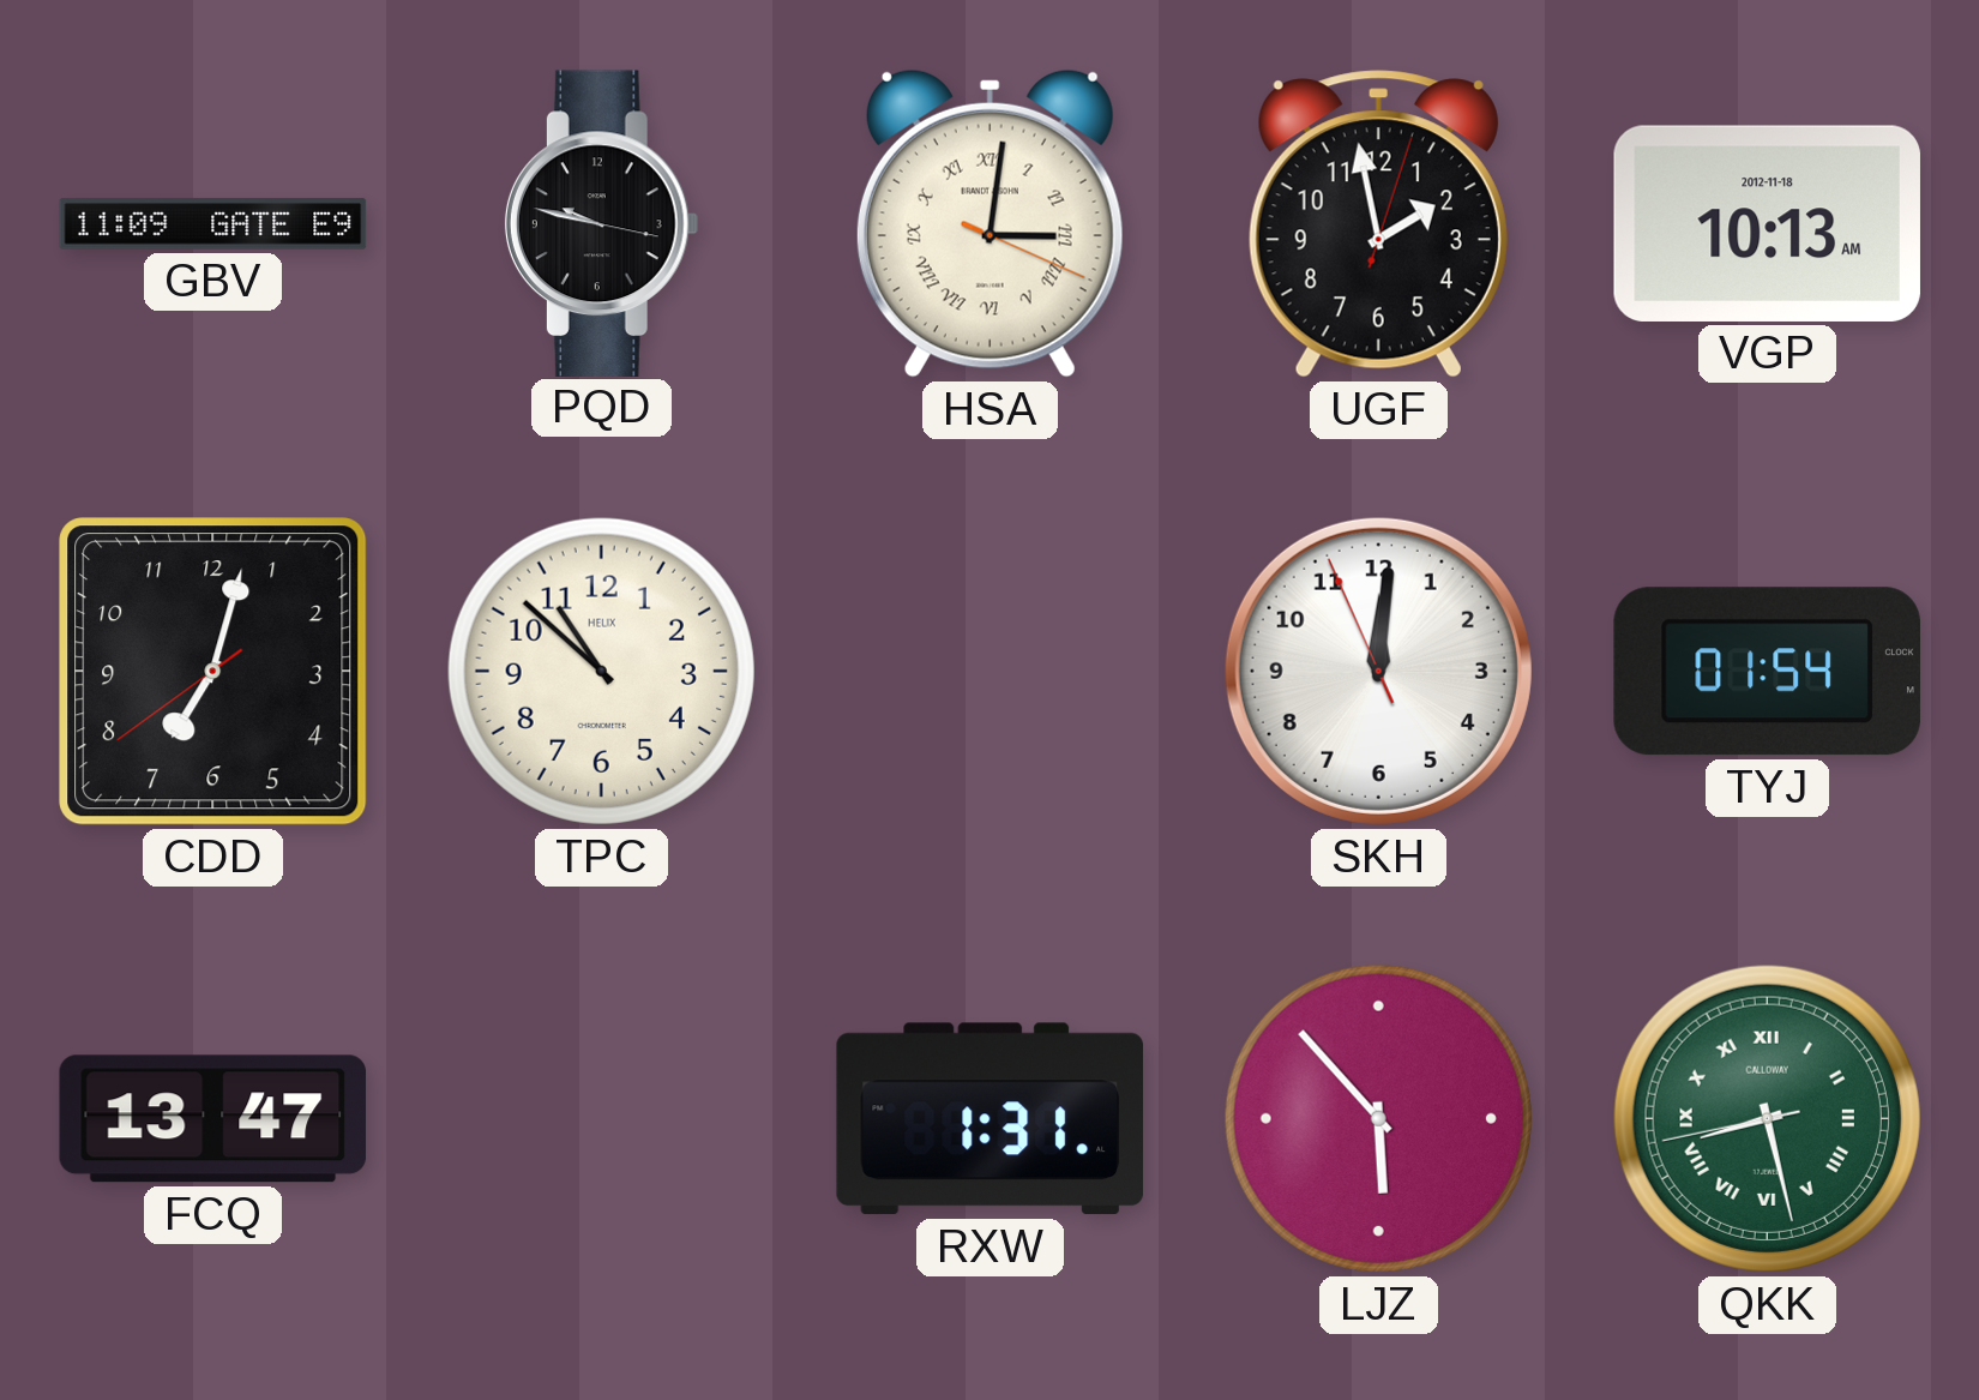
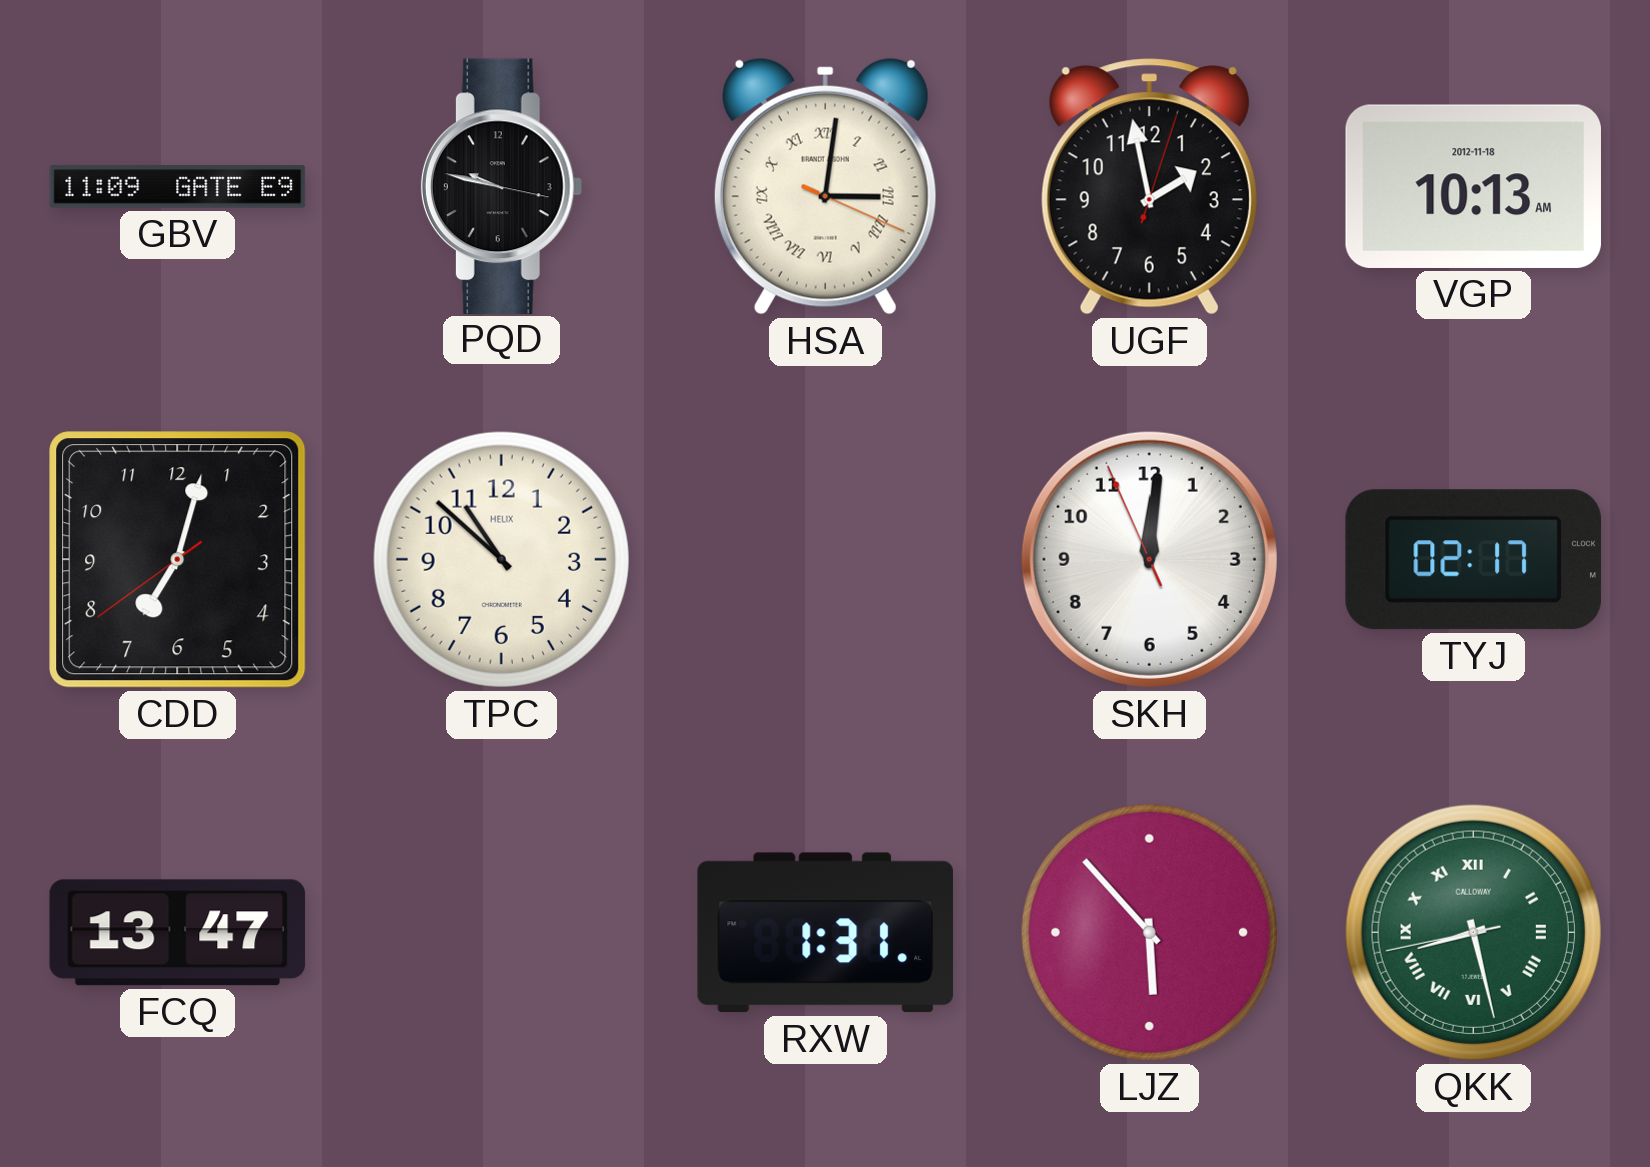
TYJ: 01:54 -> 02:17 (1473, 560)
